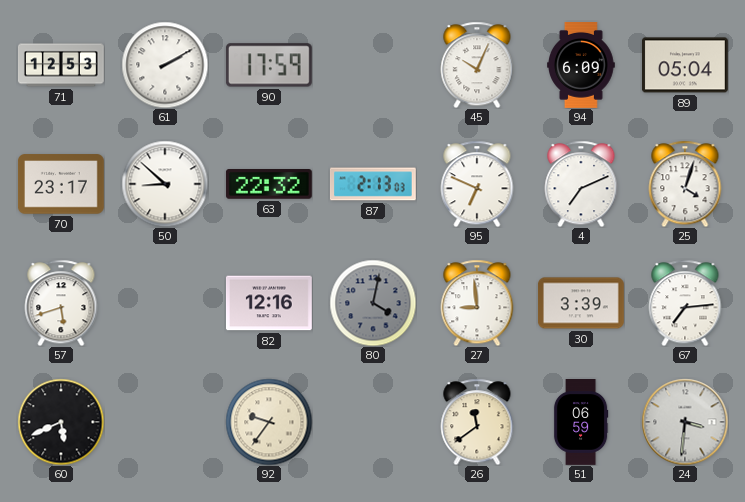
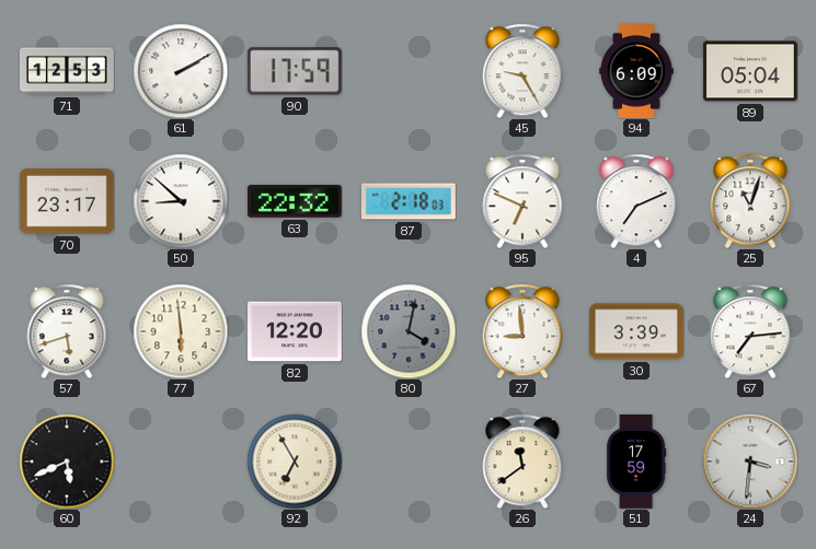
45: 10:04 -> 9:25 (522, 71)
87: 2:13 -> 2:18 (409, 201)
25: 4:03 -> 11:03 (750, 201)
77: none -> 5:59 (181, 331)
82: 12:16 -> 12:20 (296, 331)
92: 9:36 -> 6:55 (295, 462)
51: 06:59 -> 17:59 (636, 463)
